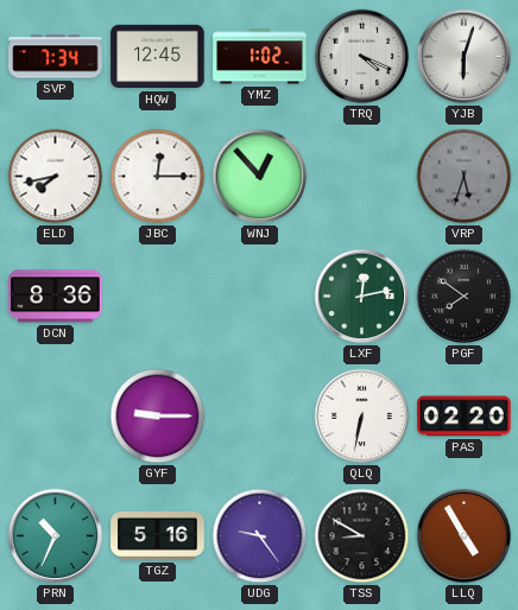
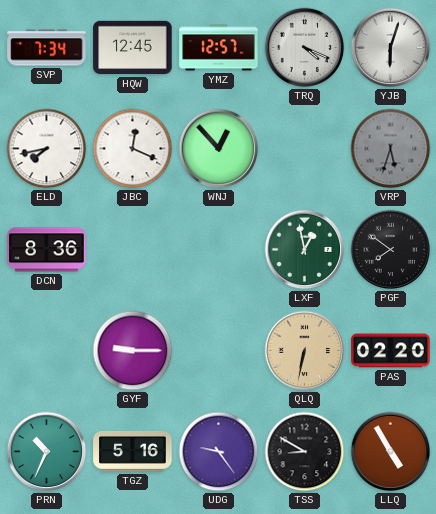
YMZ: 1:02 -> 12:57 (219, 48)
JBC: 12:15 -> 12:19 (133, 149)
LXF: 12:13 -> 12:58 (305, 250)
QLQ dial: white -> champagne (305, 351)
